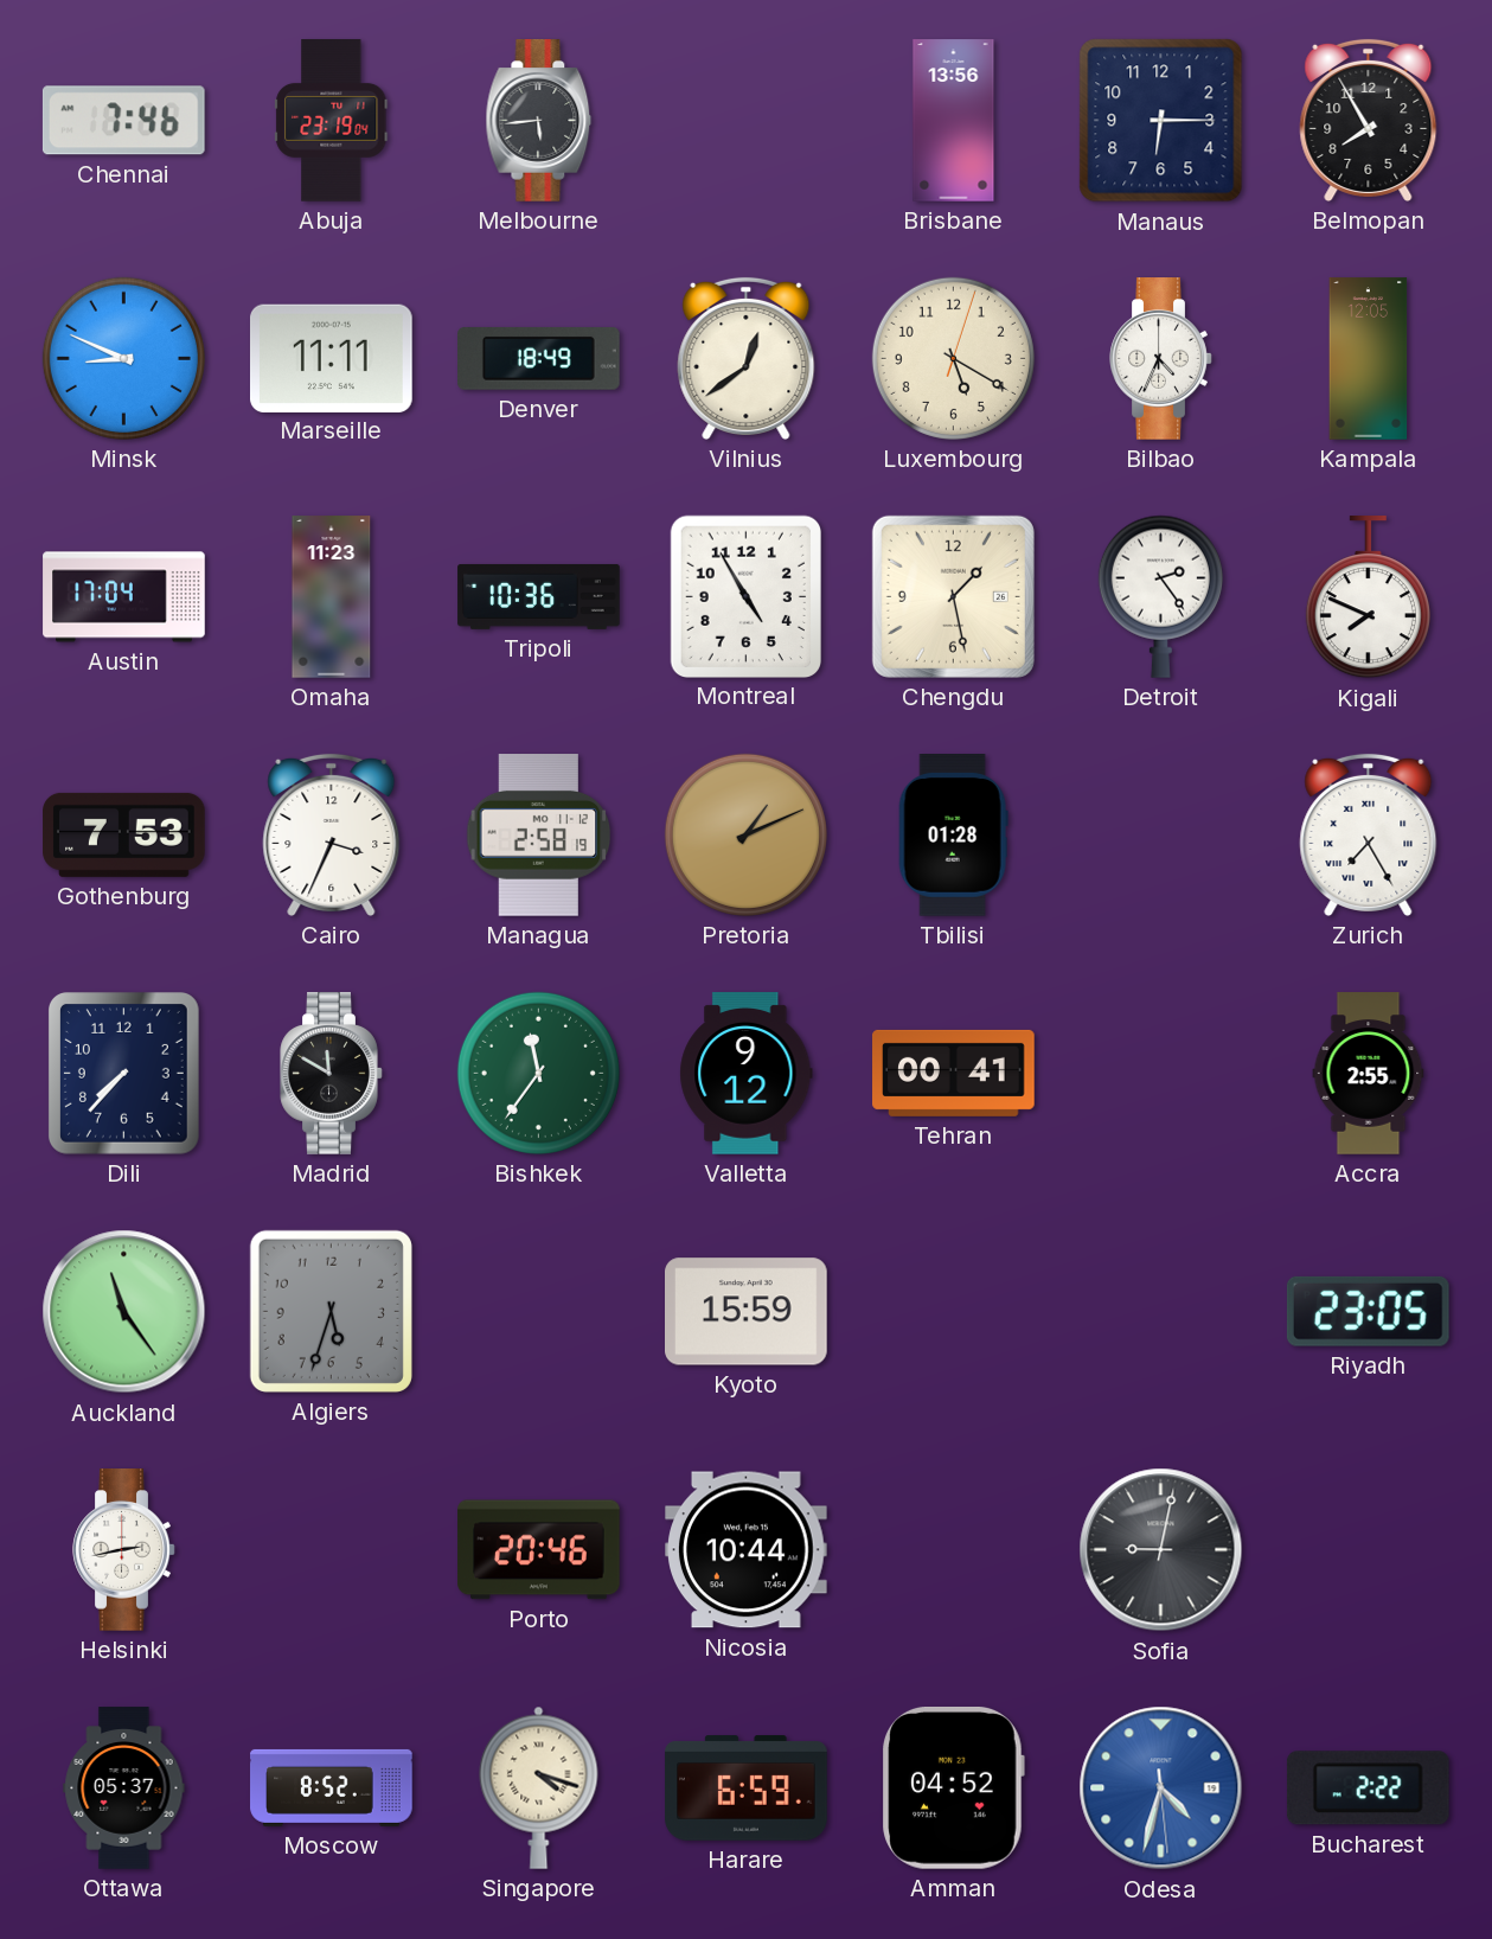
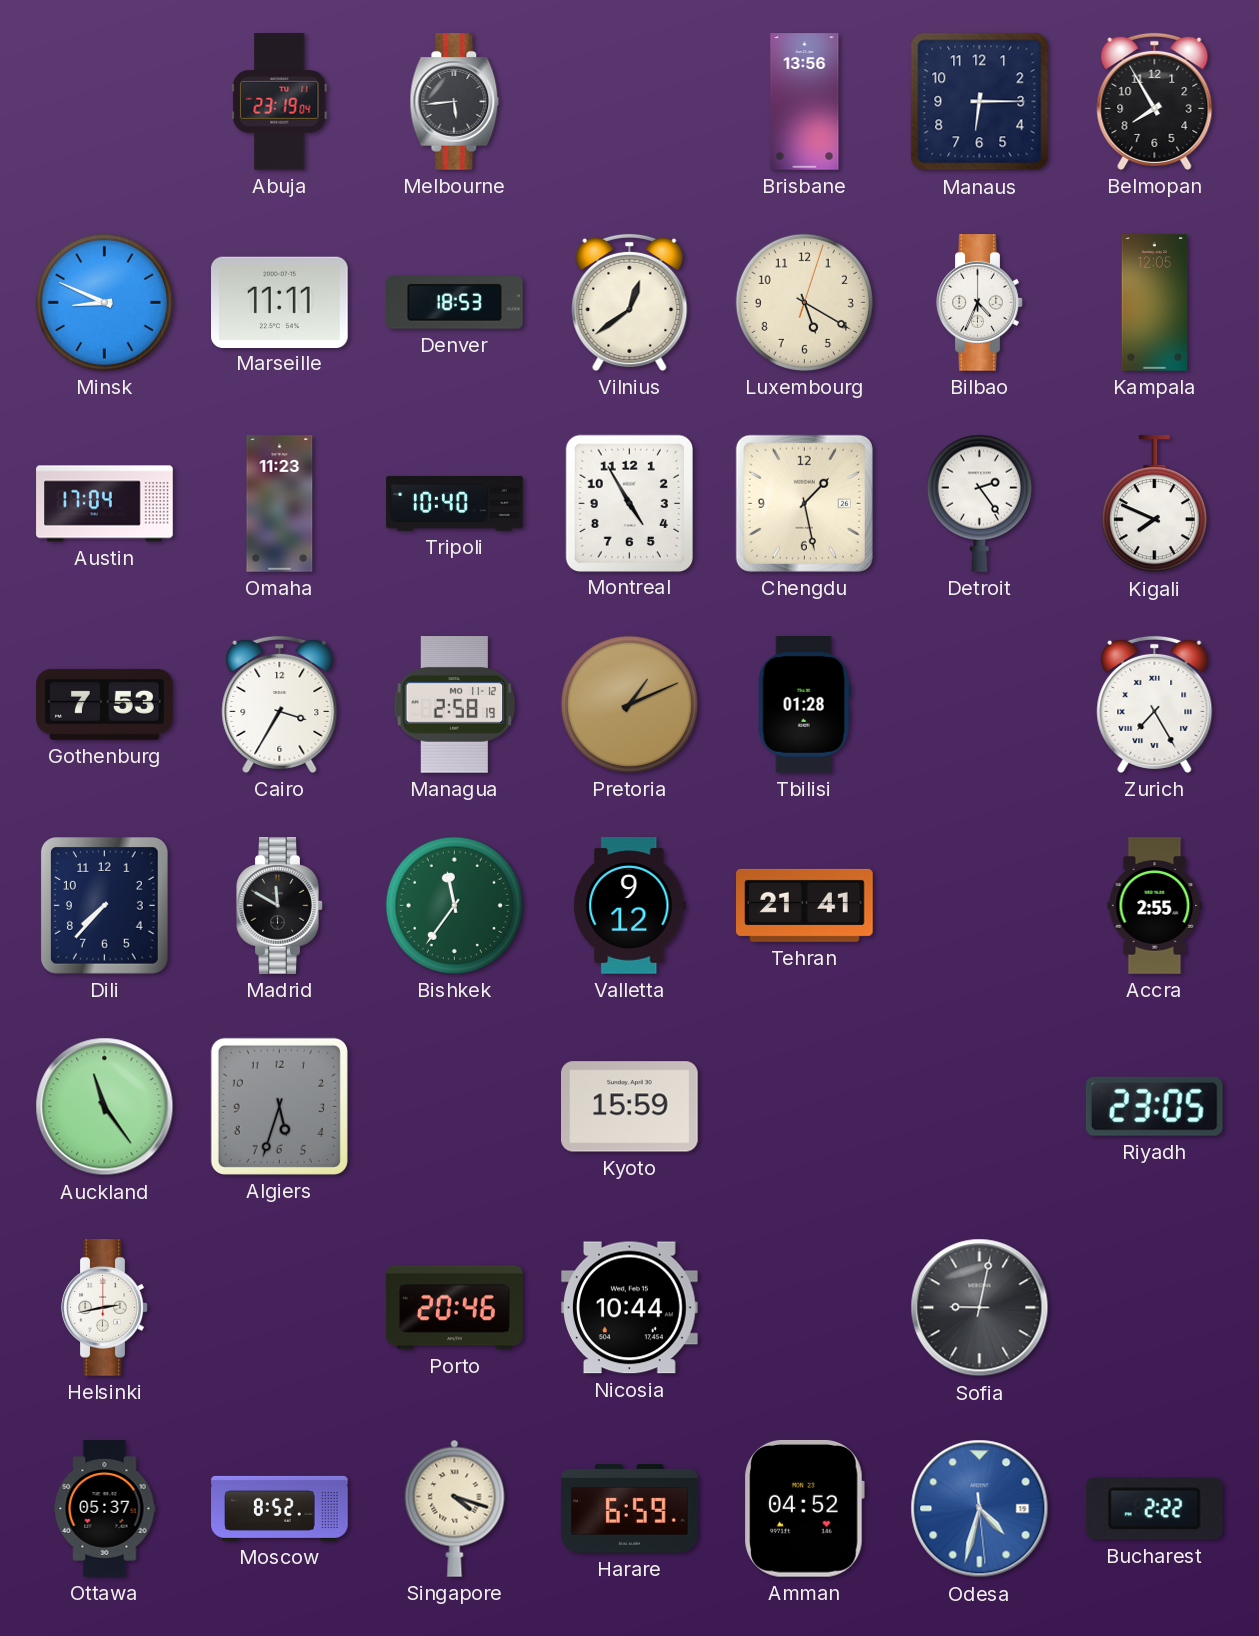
Chennai: 7:46 -> none (123, 121)
Denver: 18:49 -> 18:53 (455, 303)
Tripoli: 10:36 -> 10:40 (455, 503)
Cairo: 3:34 -> 3:35 (280, 704)
Tehran: 00:41 -> 21:41 (805, 905)
